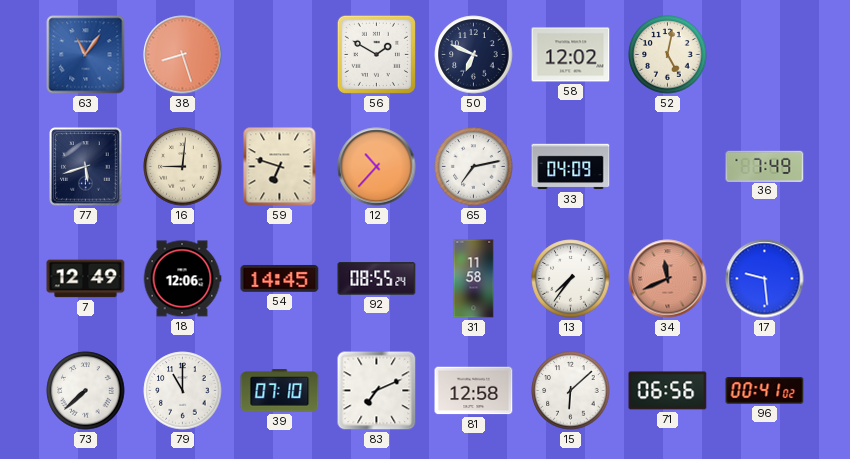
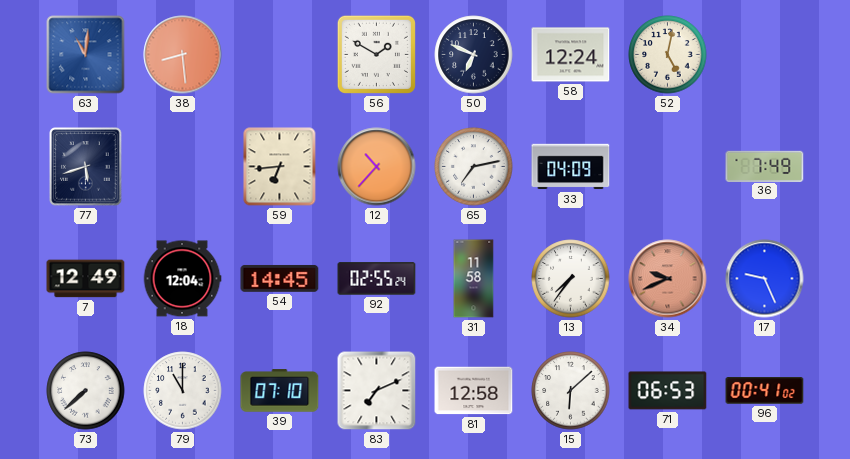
63: 11:06 -> 11:01 (86, 55)
38: 8:27 -> 8:29 (183, 55)
58: 12:02 -> 12:24 (571, 55)
16: 9:01 -> none (183, 167)
59: 6:48 -> 6:44 (280, 167)
18: 12:06 -> 12:04 (182, 279)
92: 08:55 -> 02:55 (377, 279)
34: 11:41 -> 9:41 (668, 279)
17: 9:29 -> 9:26 (765, 279)
71: 06:56 -> 06:53 (668, 391)
